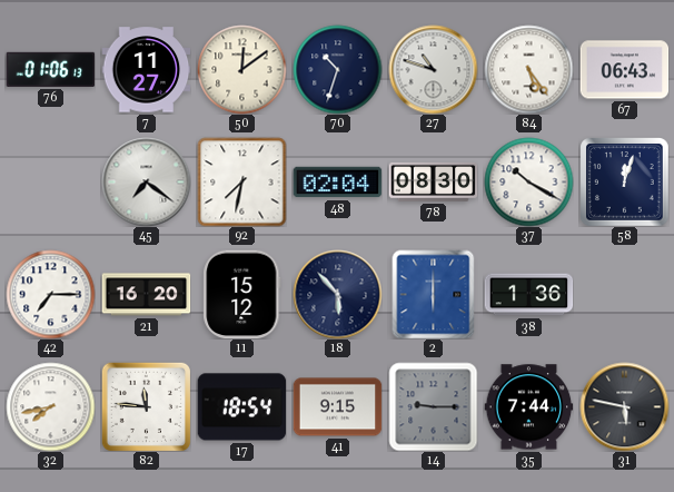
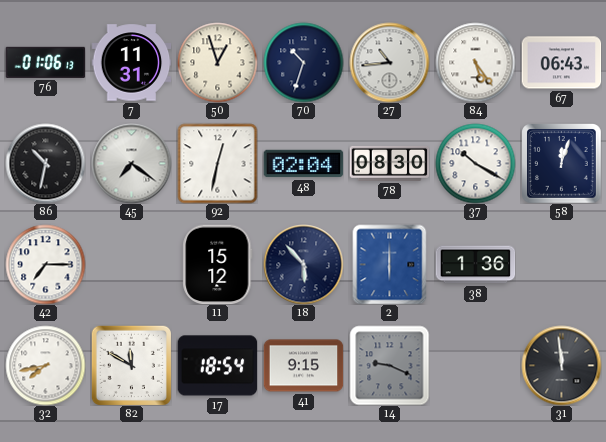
7: 11:27 -> 11:31 (131, 63)
50: 12:09 -> 12:57 (217, 62)
27: 10:48 -> 10:44 (389, 62)
86: none -> 10:32 (45, 163)
92: 7:32 -> 12:32 (217, 163)
21: 16:20 -> none (146, 295)
82: 11:46 -> 11:50 (131, 365)
14: 9:15 -> 9:19 (389, 365)
35: 7:44 -> none (528, 407)
31: 5:47 -> 11:59 (561, 365)
